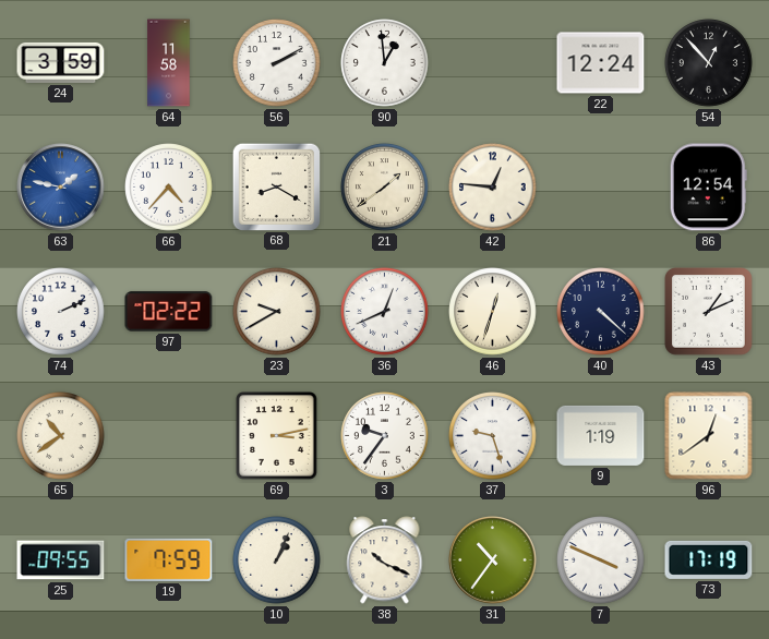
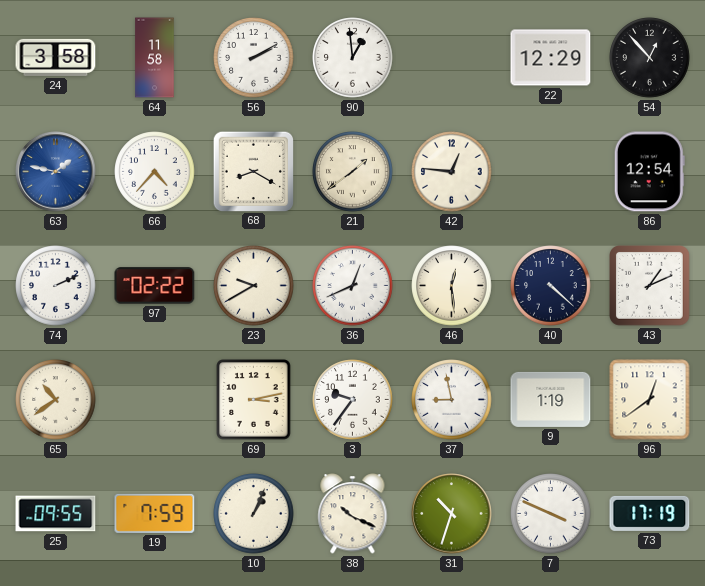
24: 3:59 -> 3:58 (56, 57)
22: 12:24 -> 12:29 (551, 58)
46: 12:33 -> 12:29 (452, 286)
37: 9:27 -> 8:58 (452, 400)
31: 10:36 -> 10:33 (452, 514)
